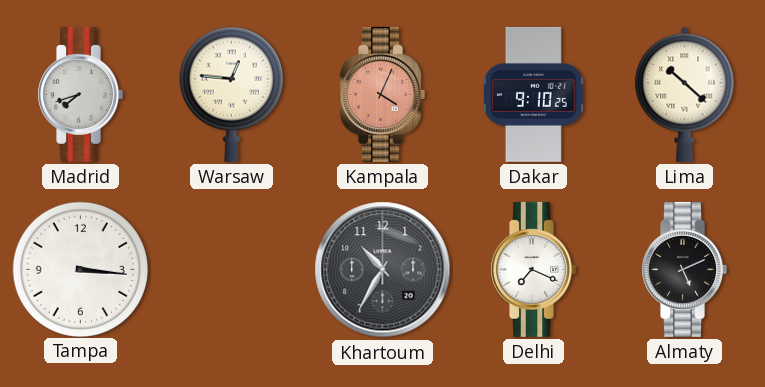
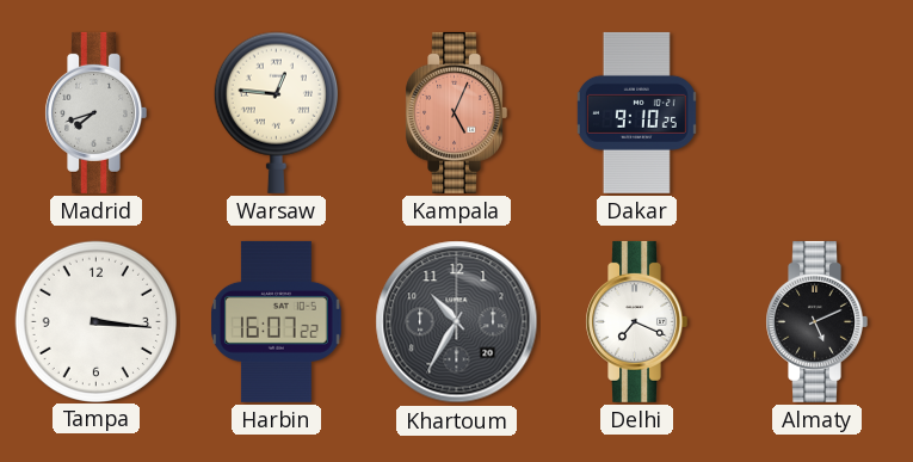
Kampala: 4:04 -> 5:04 (456, 112)
Lima: 10:22 -> none (685, 94)
Harbin: none -> 16:07 (277, 321)
